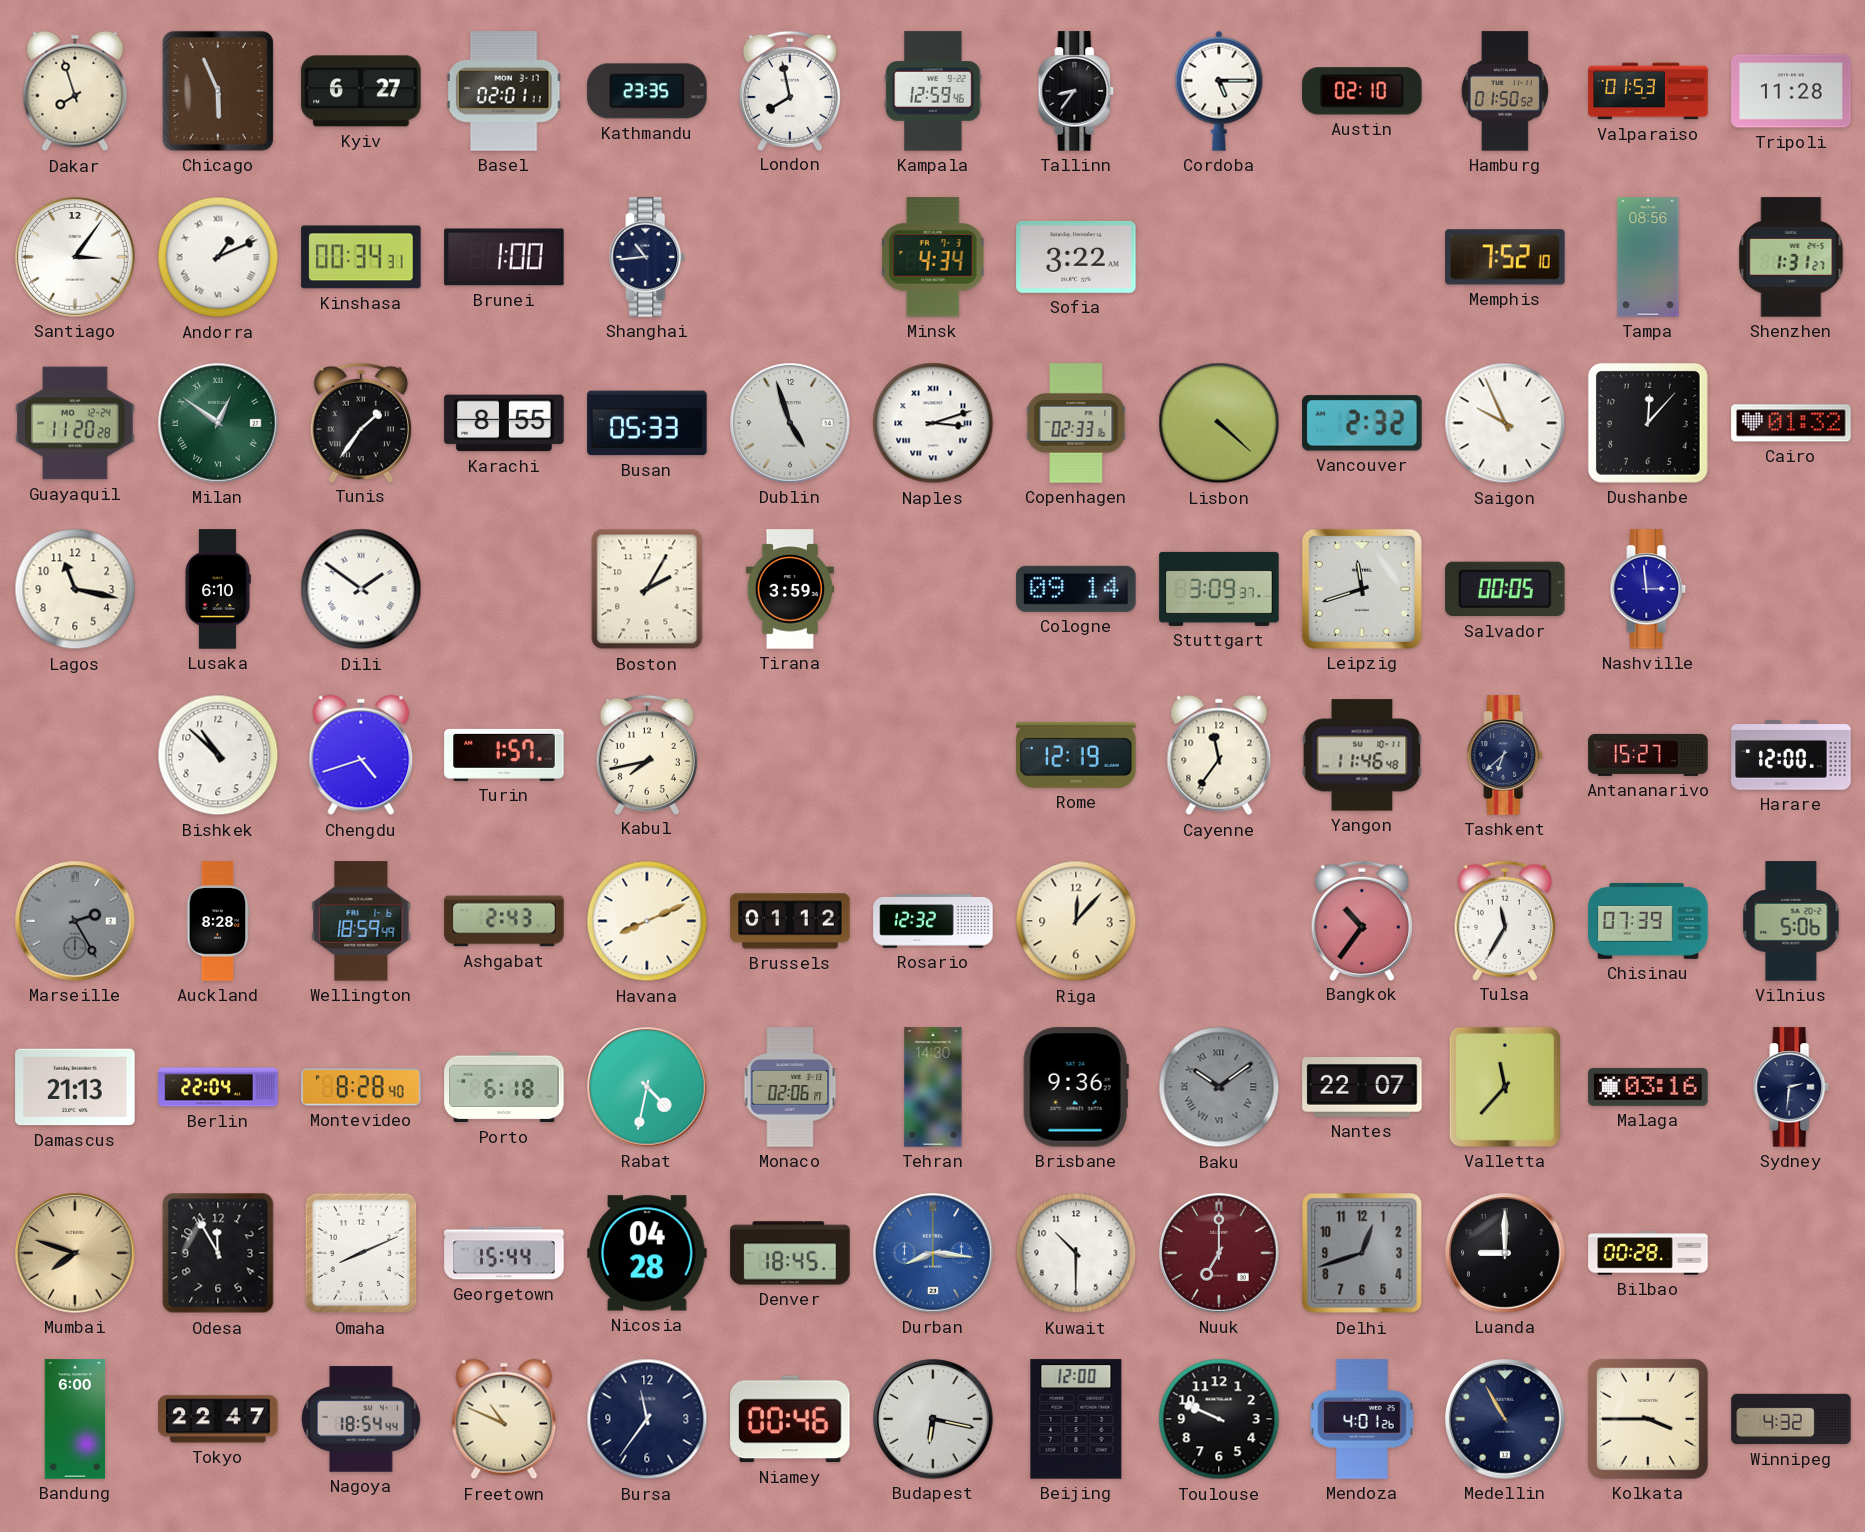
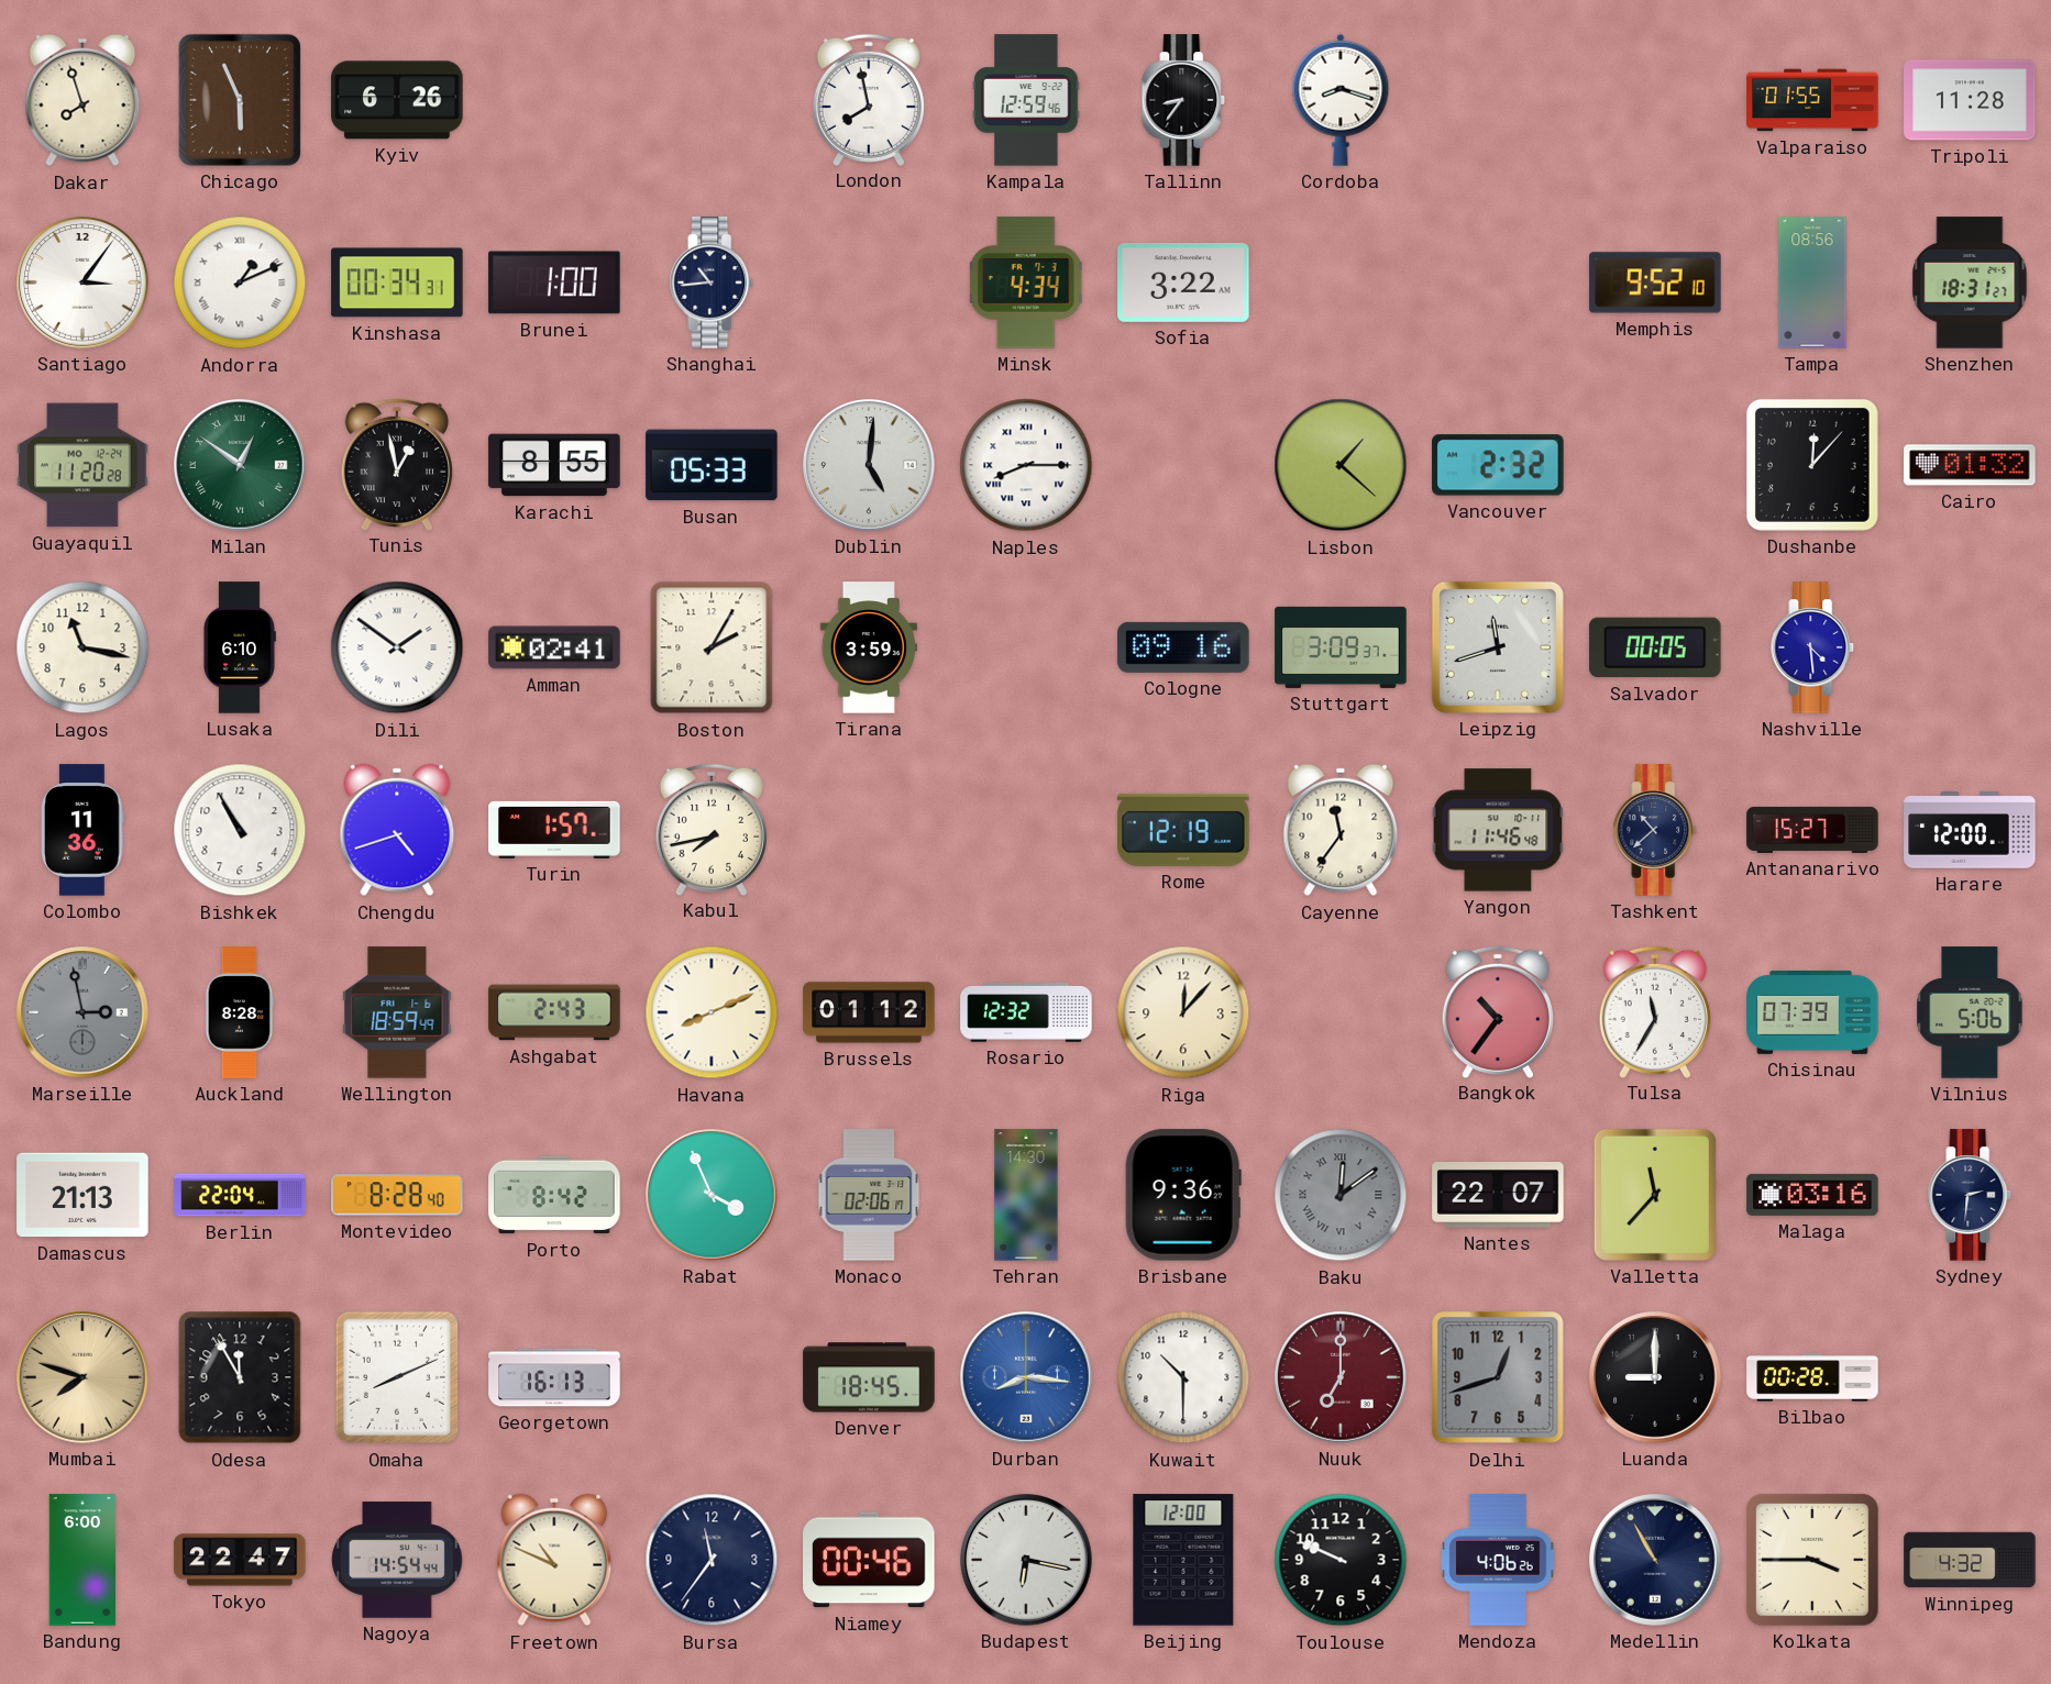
Kyiv: 6:27 -> 6:26 (397, 100)
Basel: 02:01 -> none (504, 91)
Kathmandu: 23:35 -> none (647, 91)
Cordoba: 5:15 -> 8:18 (1341, 100)
Austin: 02:10 -> none (1362, 91)
Hamburg: 01:50 -> none (1505, 91)
Valparaiso: 01:53 -> 01:55 (1812, 100)
Memphis: 7:52 -> 9:52 (1655, 282)
Shenzhen: 1:31 -> 18:31 (1970, 282)
Tunis: 1:36 -> 12:58 (397, 464)
Dublin: 4:57 -> 5:01 (869, 465)
Naples: 3:12 -> 8:15 (1026, 465)
Copenhagen: 02:33 -> none (1076, 423)
Lisbon: 4:22 -> 1:22 (1341, 465)
Saigon: 9:56 -> none (1505, 423)
Amman: none -> 02:41 (554, 647)
Cologne: 09:14 -> 09:16 (1183, 647)
Nashville: 2:59 -> 4:29 (1812, 647)
Colombo: none -> 11:36 (82, 830)
Bishkek: 10:52 -> 10:55 (240, 830)
Tashkent: 6:38 -> 10:38 (1655, 830)
Marseille: 2:25 -> 2:58 (82, 1012)
Porto: 6:18 -> 8:42 (554, 1195)
Rabat: 4:32 -> 3:56 (712, 1195)
Baku: 10:09 -> 12:09 (1341, 1195)
Georgetown: 15:44 -> 16:13 (554, 1377)
Nicosia: 04:28 -> none (647, 1253)
Nagoya: 18:54 -> 14:54 (397, 1560)
Mendoza: 4:01 -> 4:06 (1498, 1560)
